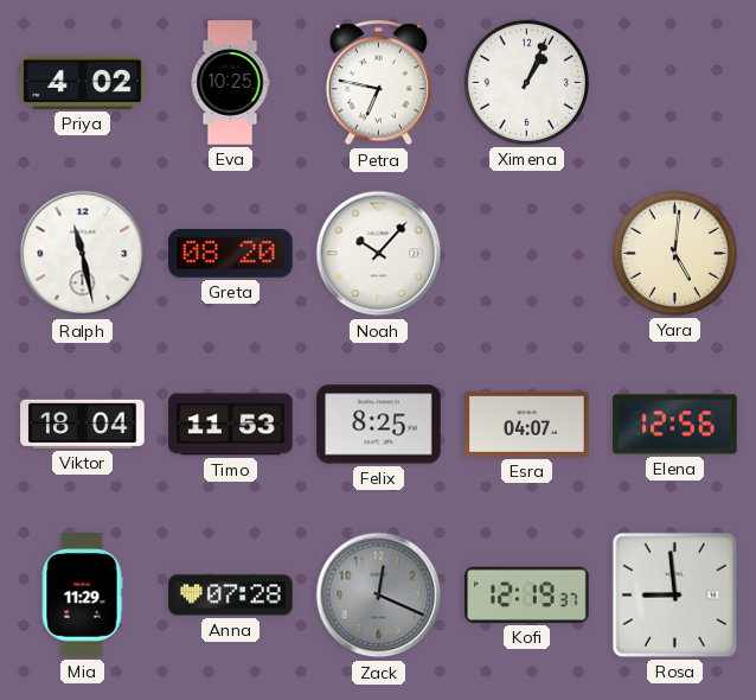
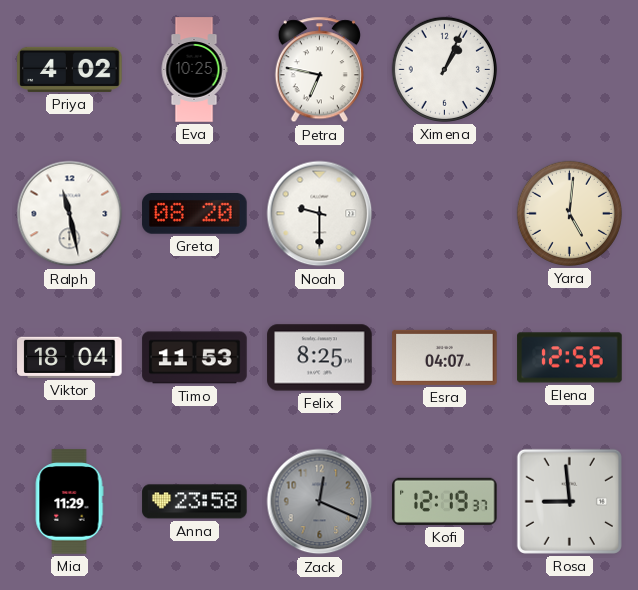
Noah: 10:07 -> 9:30 (320, 214)
Anna: 07:28 -> 23:58 (195, 502)
